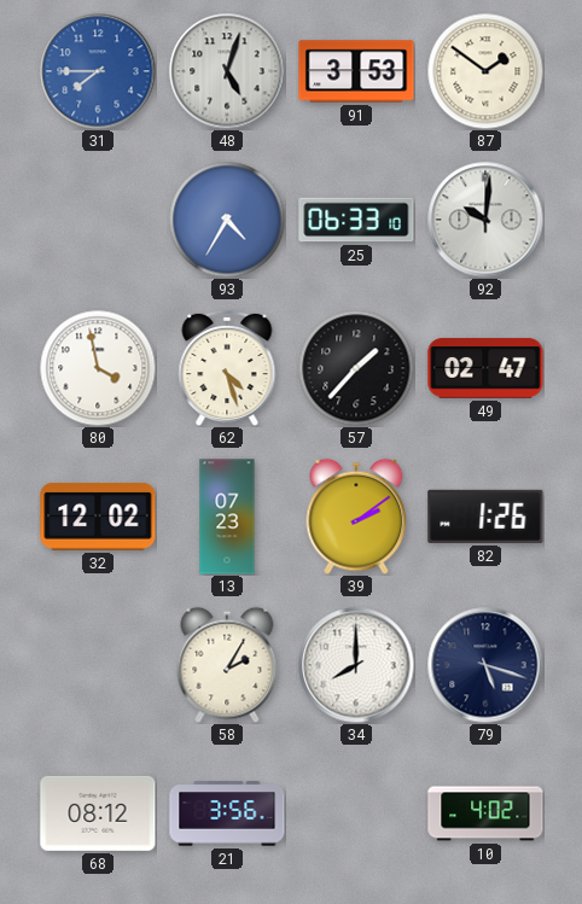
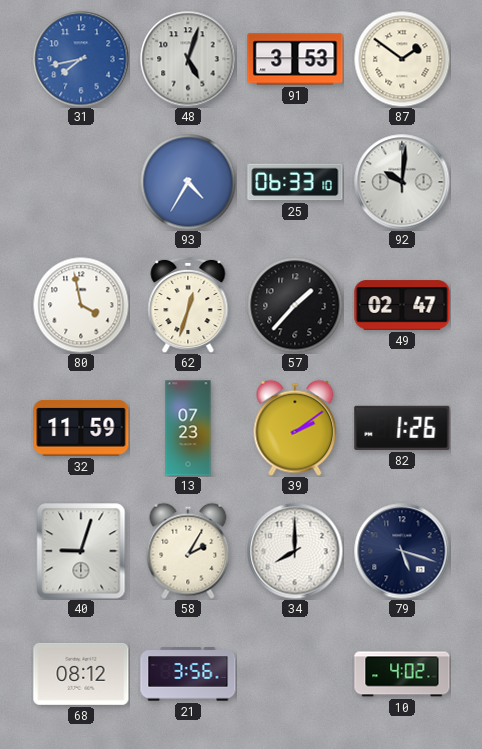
31: 7:45 -> 7:43 (81, 59)
62: 4:27 -> 12:33 (188, 305)
32: 12:02 -> 11:59 (81, 429)
40: none -> 9:03 (81, 551)
